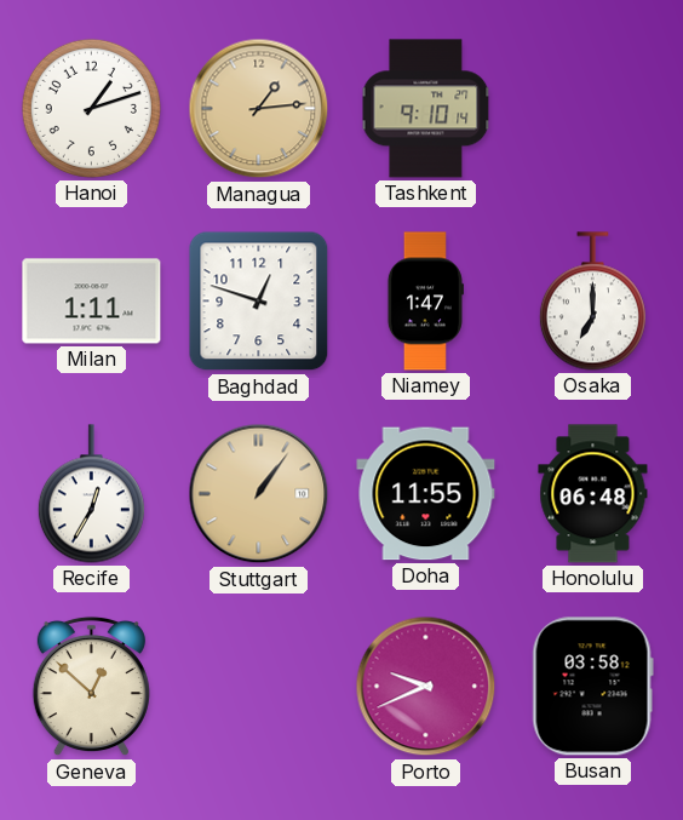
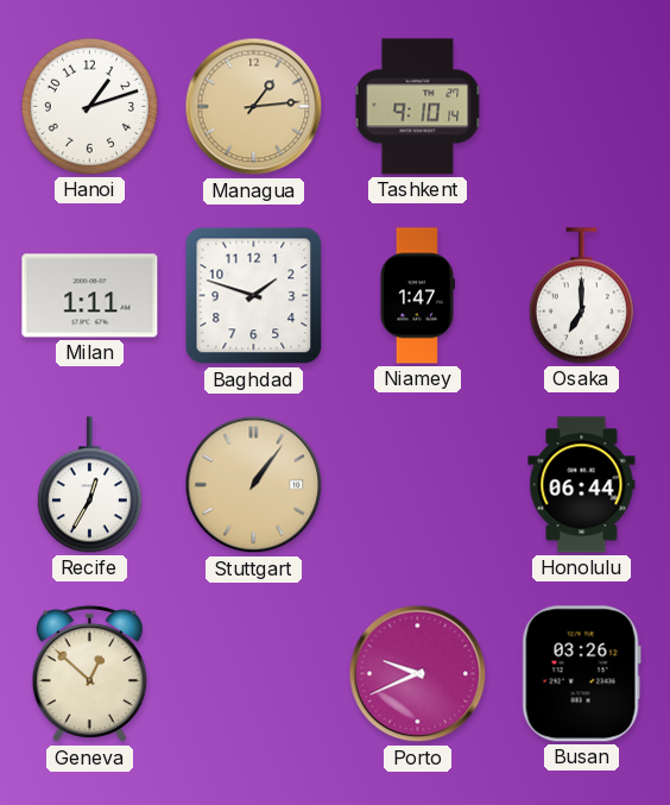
Baghdad: 12:48 -> 1:48 (254, 296)
Doha: 11:55 -> none (426, 494)
Honolulu: 06:48 -> 06:44 (582, 485)
Busan: 03:58 -> 03:26 (581, 674)
